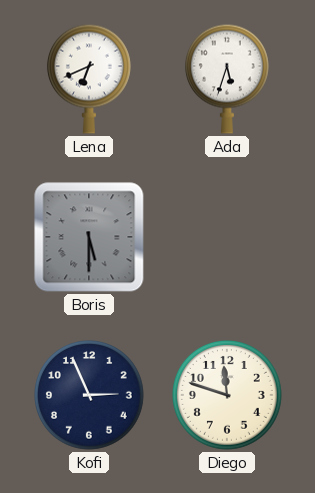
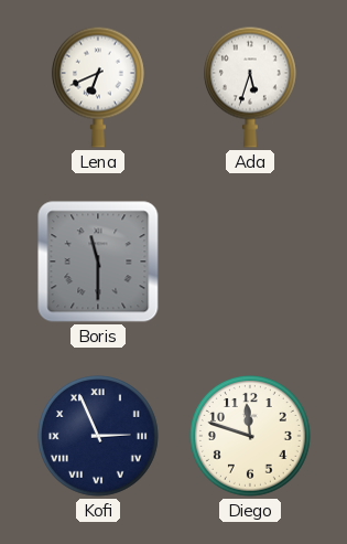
Boris: 5:30 -> 11:30 (98, 262)
Kofi numerals: Arabic -> Roman (99, 437)
